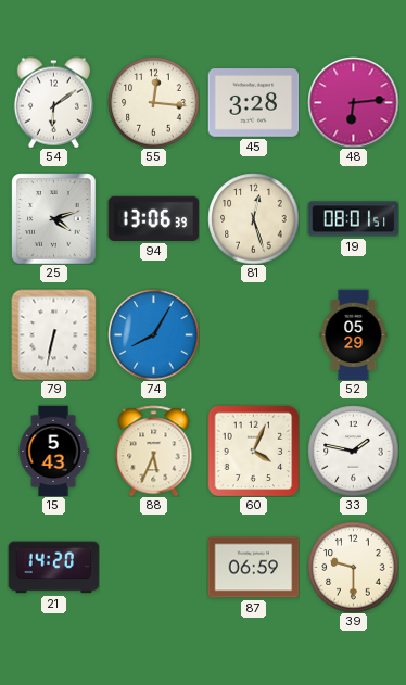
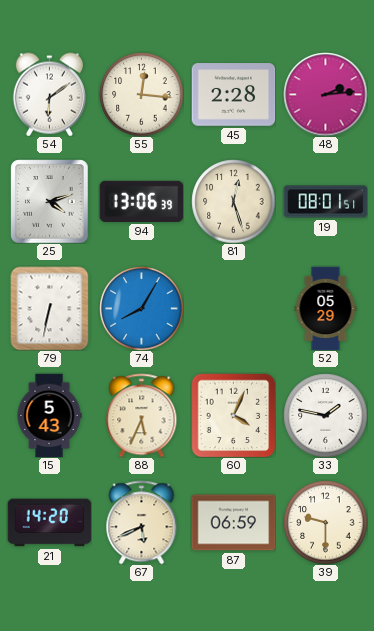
45: 3:28 -> 2:28 (233, 95)
48: 6:14 -> 2:14 (325, 94)
67: none -> 5:41 (142, 522)
